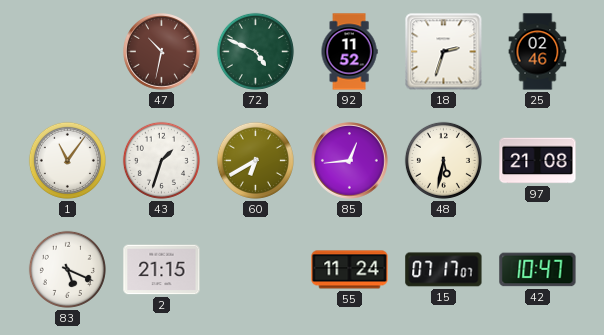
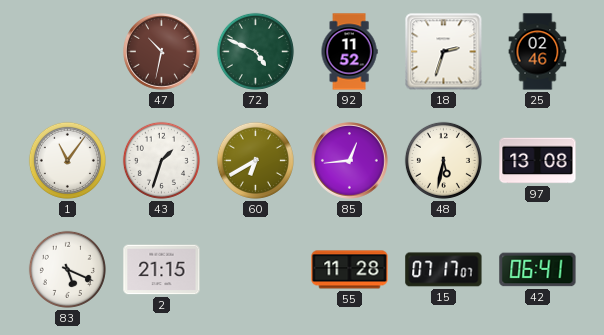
97: 21:08 -> 13:08 (538, 161)
55: 11:24 -> 11:28 (350, 270)
42: 10:47 -> 06:41 (538, 270)
